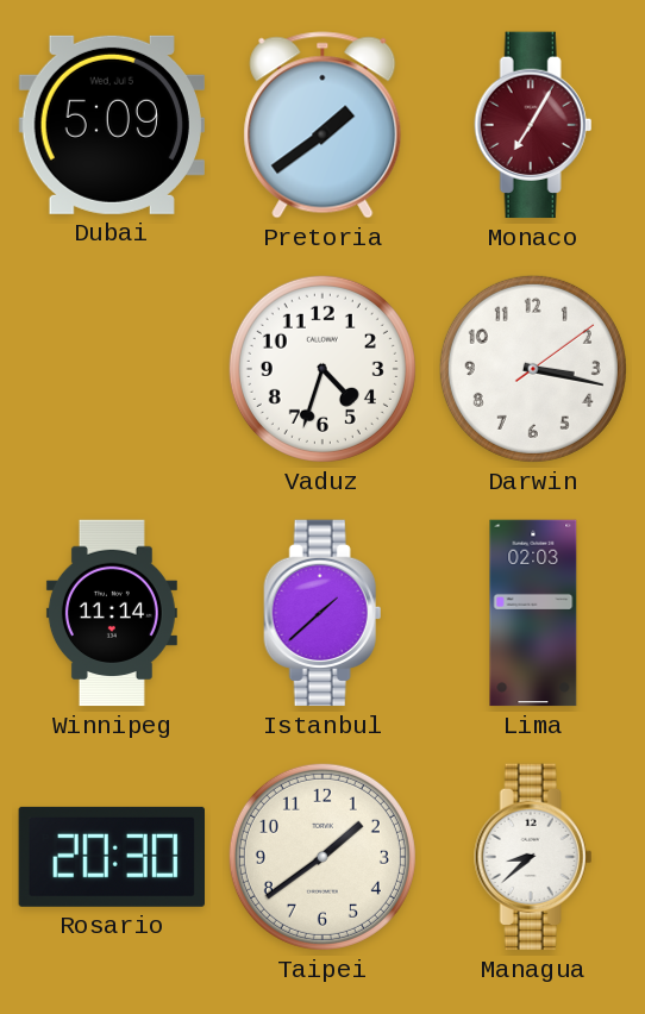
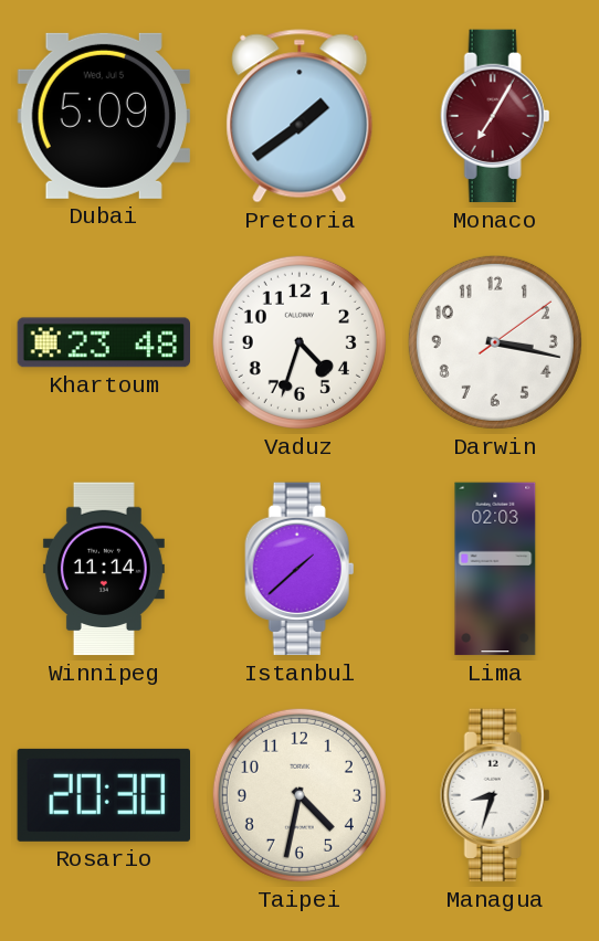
Khartoum: none -> 23:48 (103, 342)
Taipei: 1:39 -> 4:32 (299, 795)
Managua: 8:38 -> 8:33 (495, 795)
